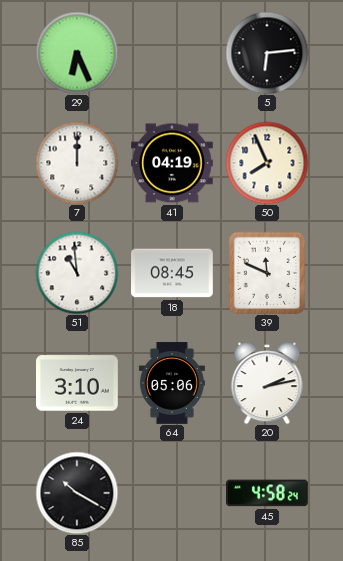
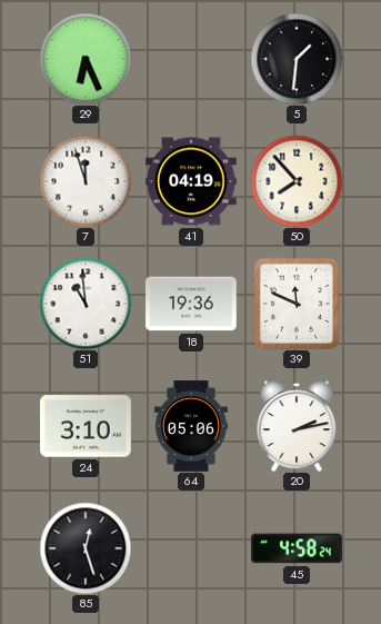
5: 6:14 -> 1:31 (297, 59)
7: 12:00 -> 11:57 (86, 181)
50: 7:56 -> 7:53 (297, 181)
18: 08:45 -> 19:36 (192, 304)
85: 10:20 -> 12:27 (86, 548)
